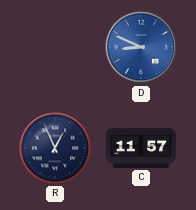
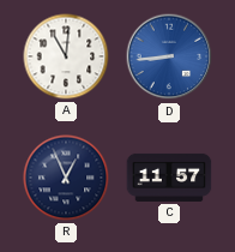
A: none -> 11:01 (66, 56)
D: 8:49 -> 8:44 (169, 56)
